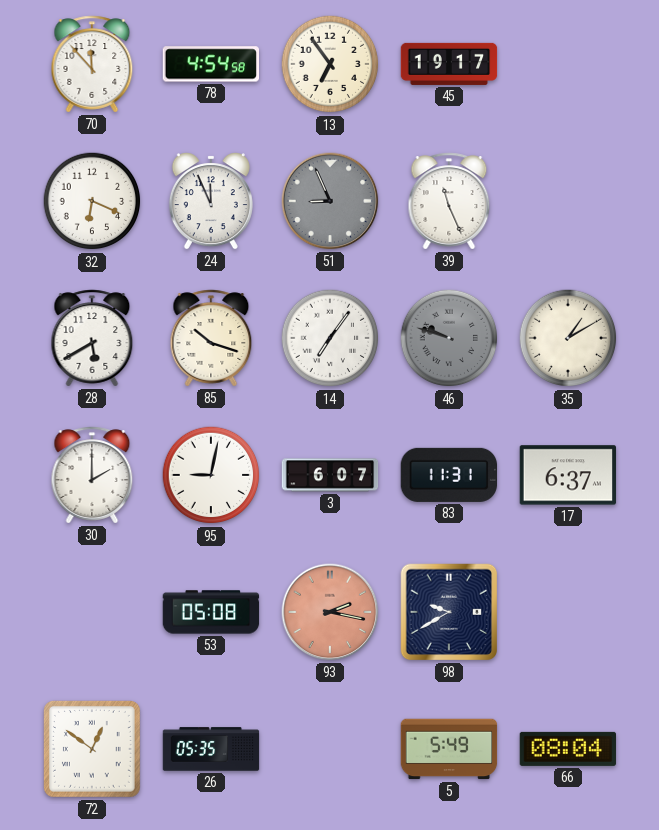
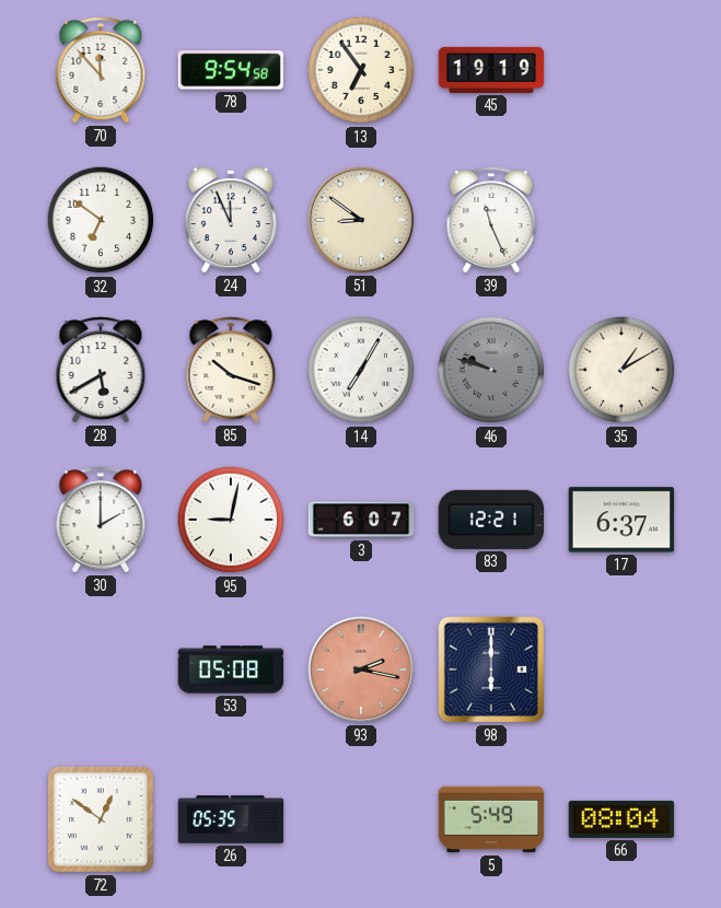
78: 4:54 -> 9:54 (230, 70)
45: 19:17 -> 19:19 (491, 70)
32: 6:19 -> 6:51 (101, 220)
51: 8:56 -> 8:51 (361, 220)
51 dial: grey -> cream (361, 220)
14: 7:06 -> 7:05 (361, 370)
83: 11:31 -> 12:21 (491, 520)
98: 9:40 -> 6:00 (491, 670)
